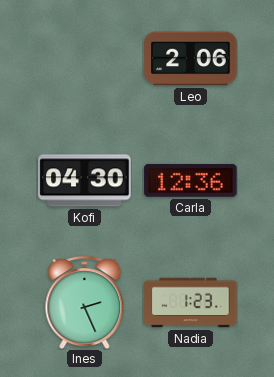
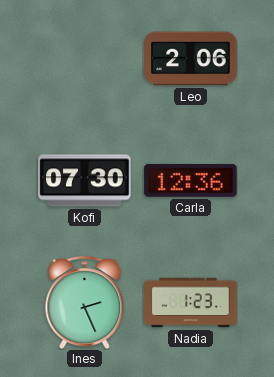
Kofi: 04:30 -> 07:30 (85, 181)
